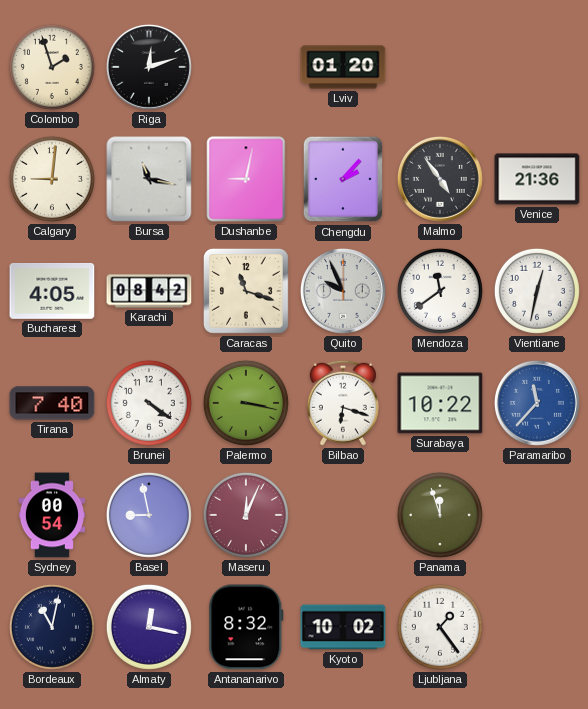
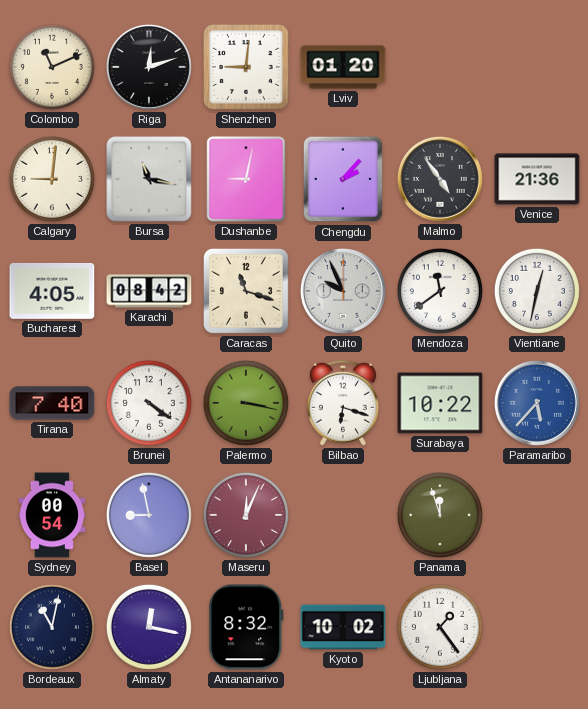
Colombo: 1:57 -> 11:11 (52, 67)
Shenzhen: none -> 9:01 (246, 67)
Paramaribo: 11:37 -> 5:37 (537, 403)
